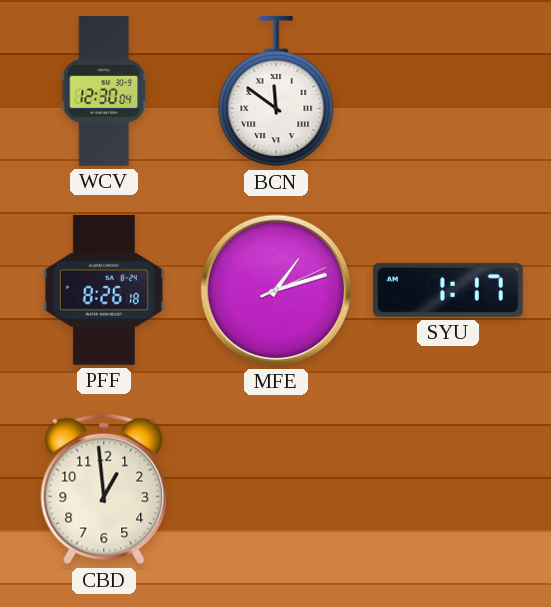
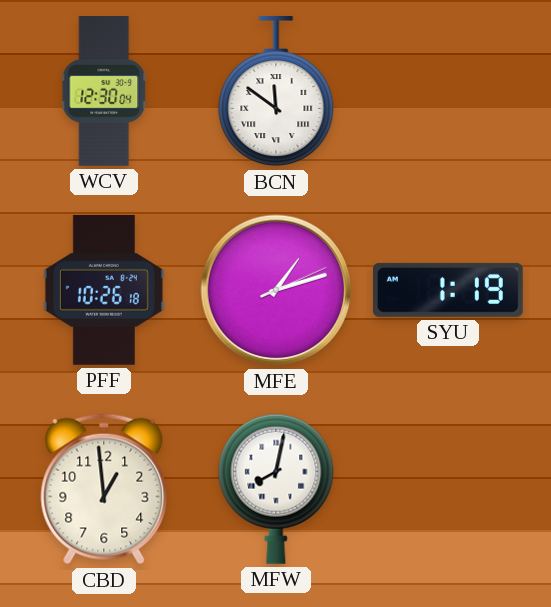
PFF: 8:26 -> 10:26 (104, 290)
SYU: 1:17 -> 1:19 (448, 290)
MFW: none -> 8:02 (276, 489)
